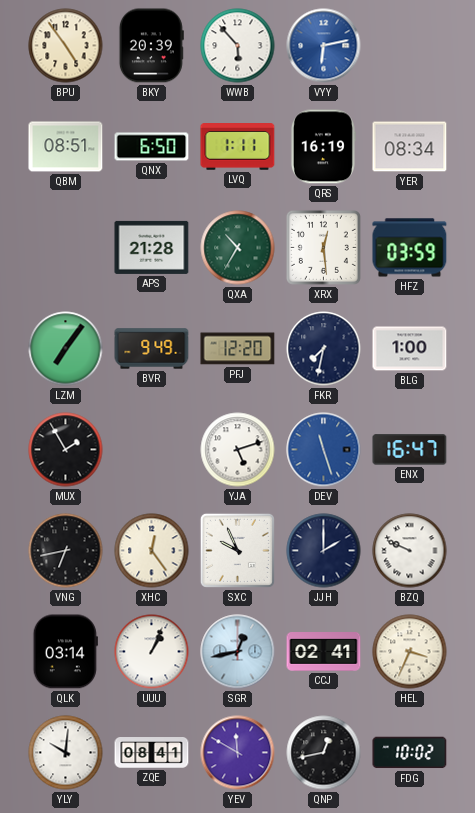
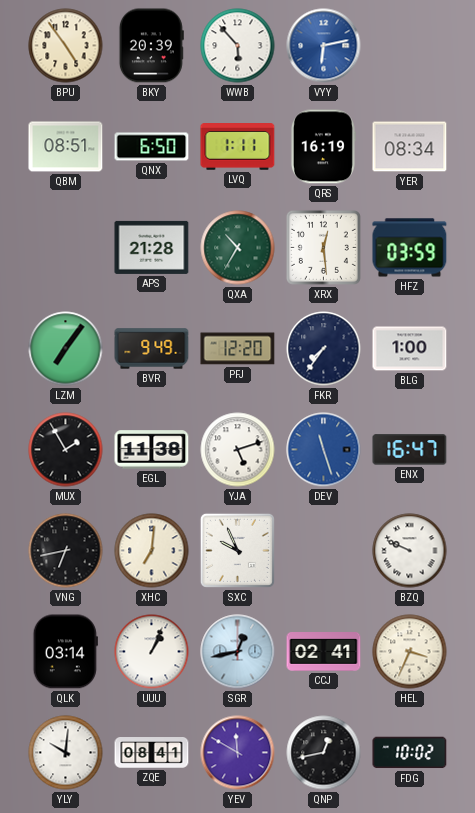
FKR: 7:32 -> 7:36 (324, 349)
EGL: none -> 11:38 (152, 450)
XHC: 12:24 -> 7:01 (152, 551)
JJH: 2:00 -> none (324, 551)
